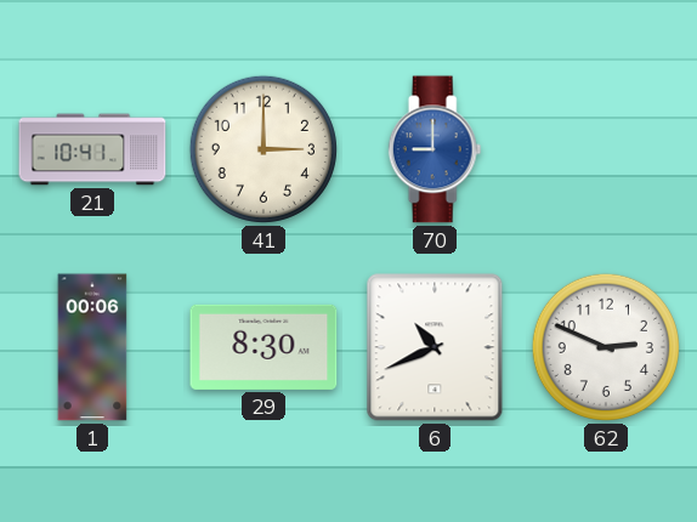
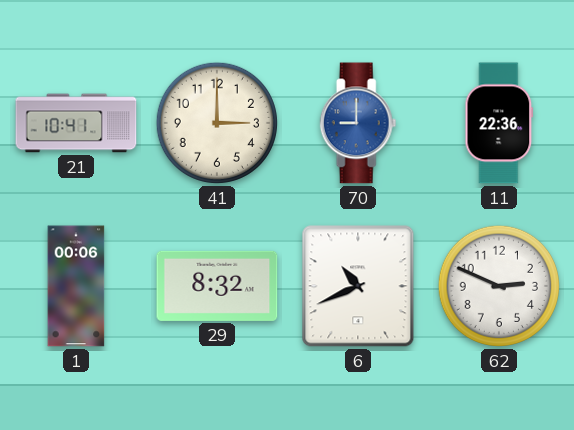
11: none -> 22:36 (499, 123)
29: 8:30 -> 8:32 (217, 286)
